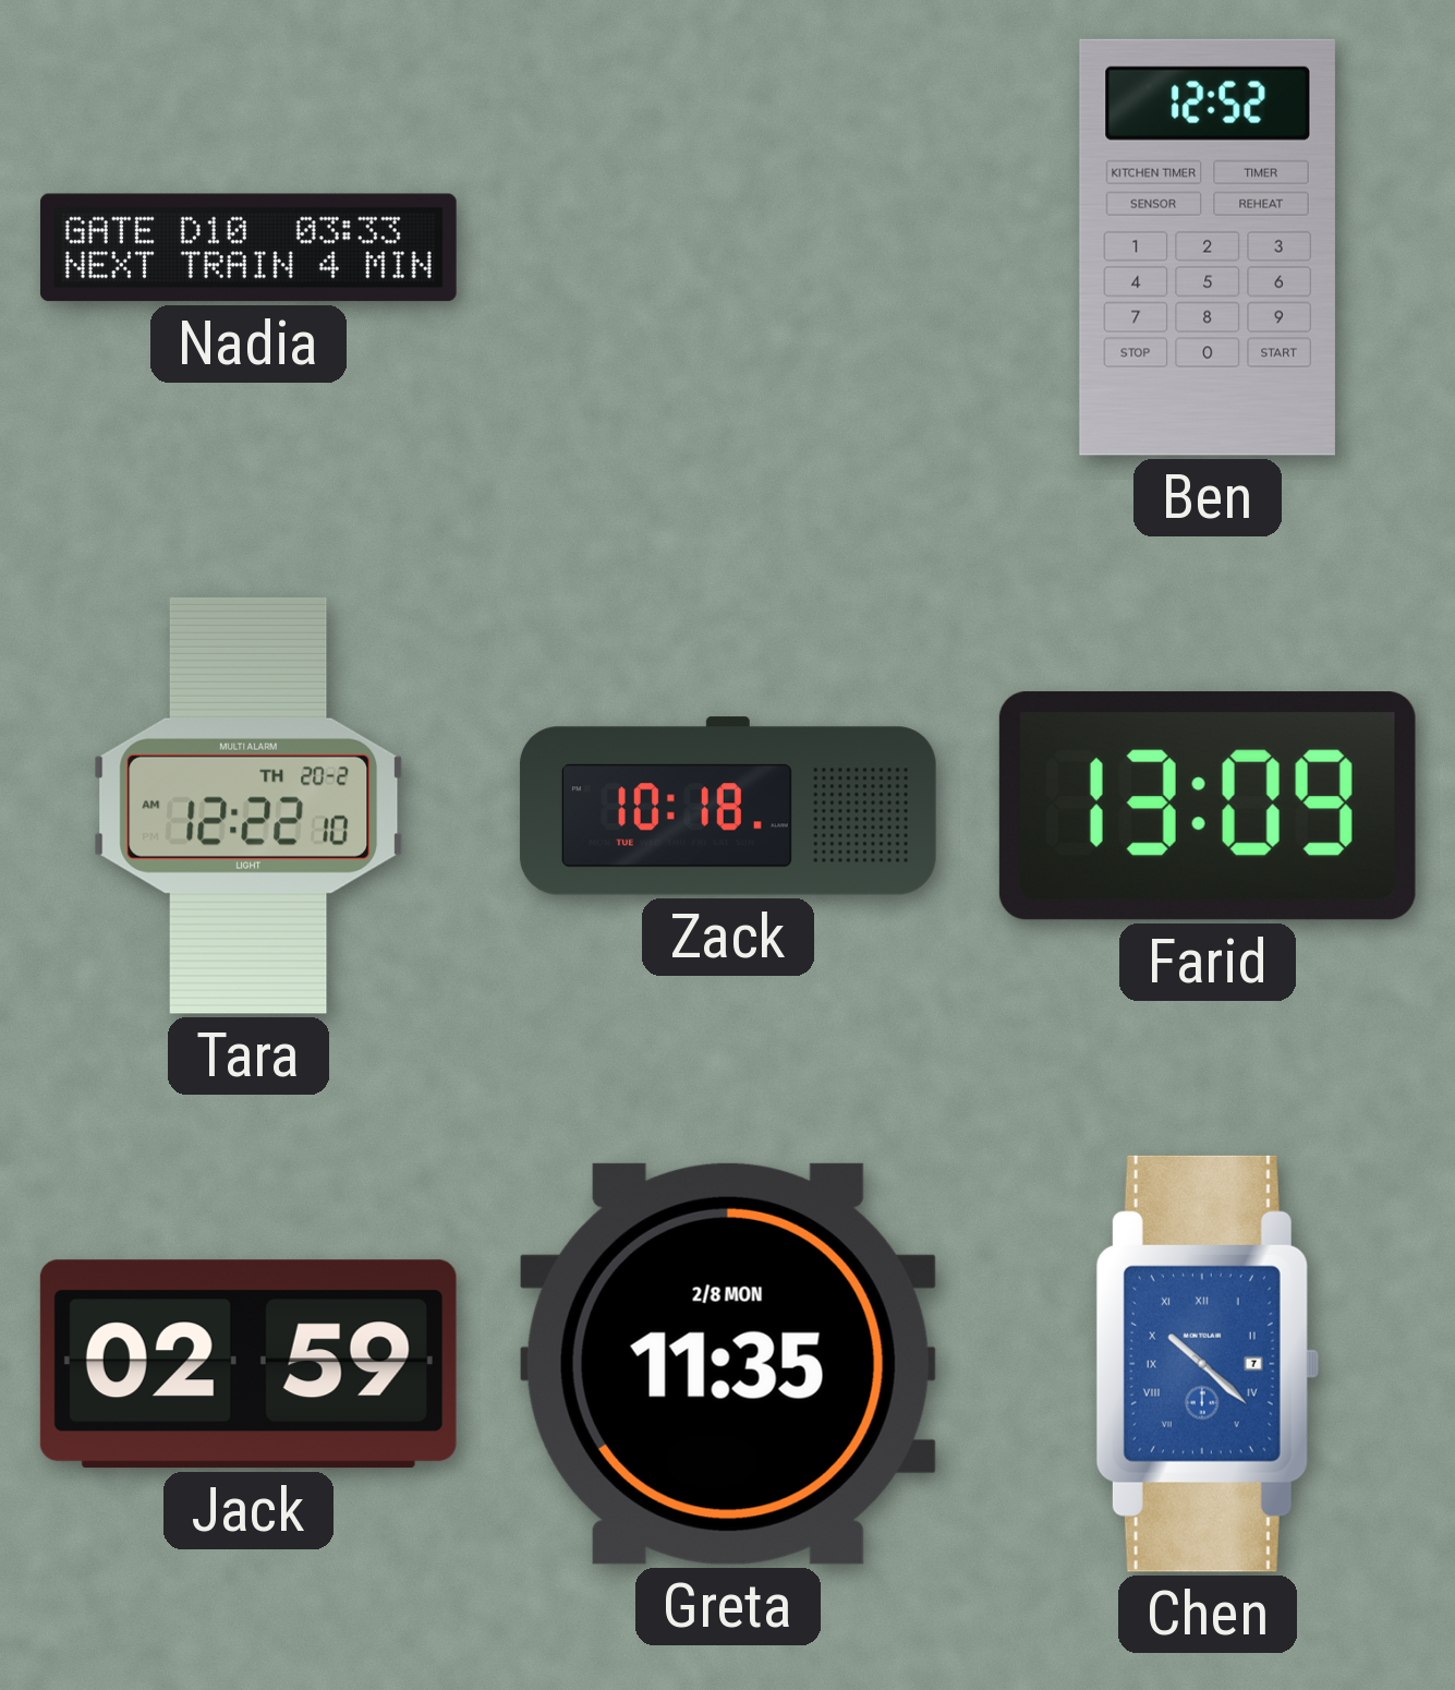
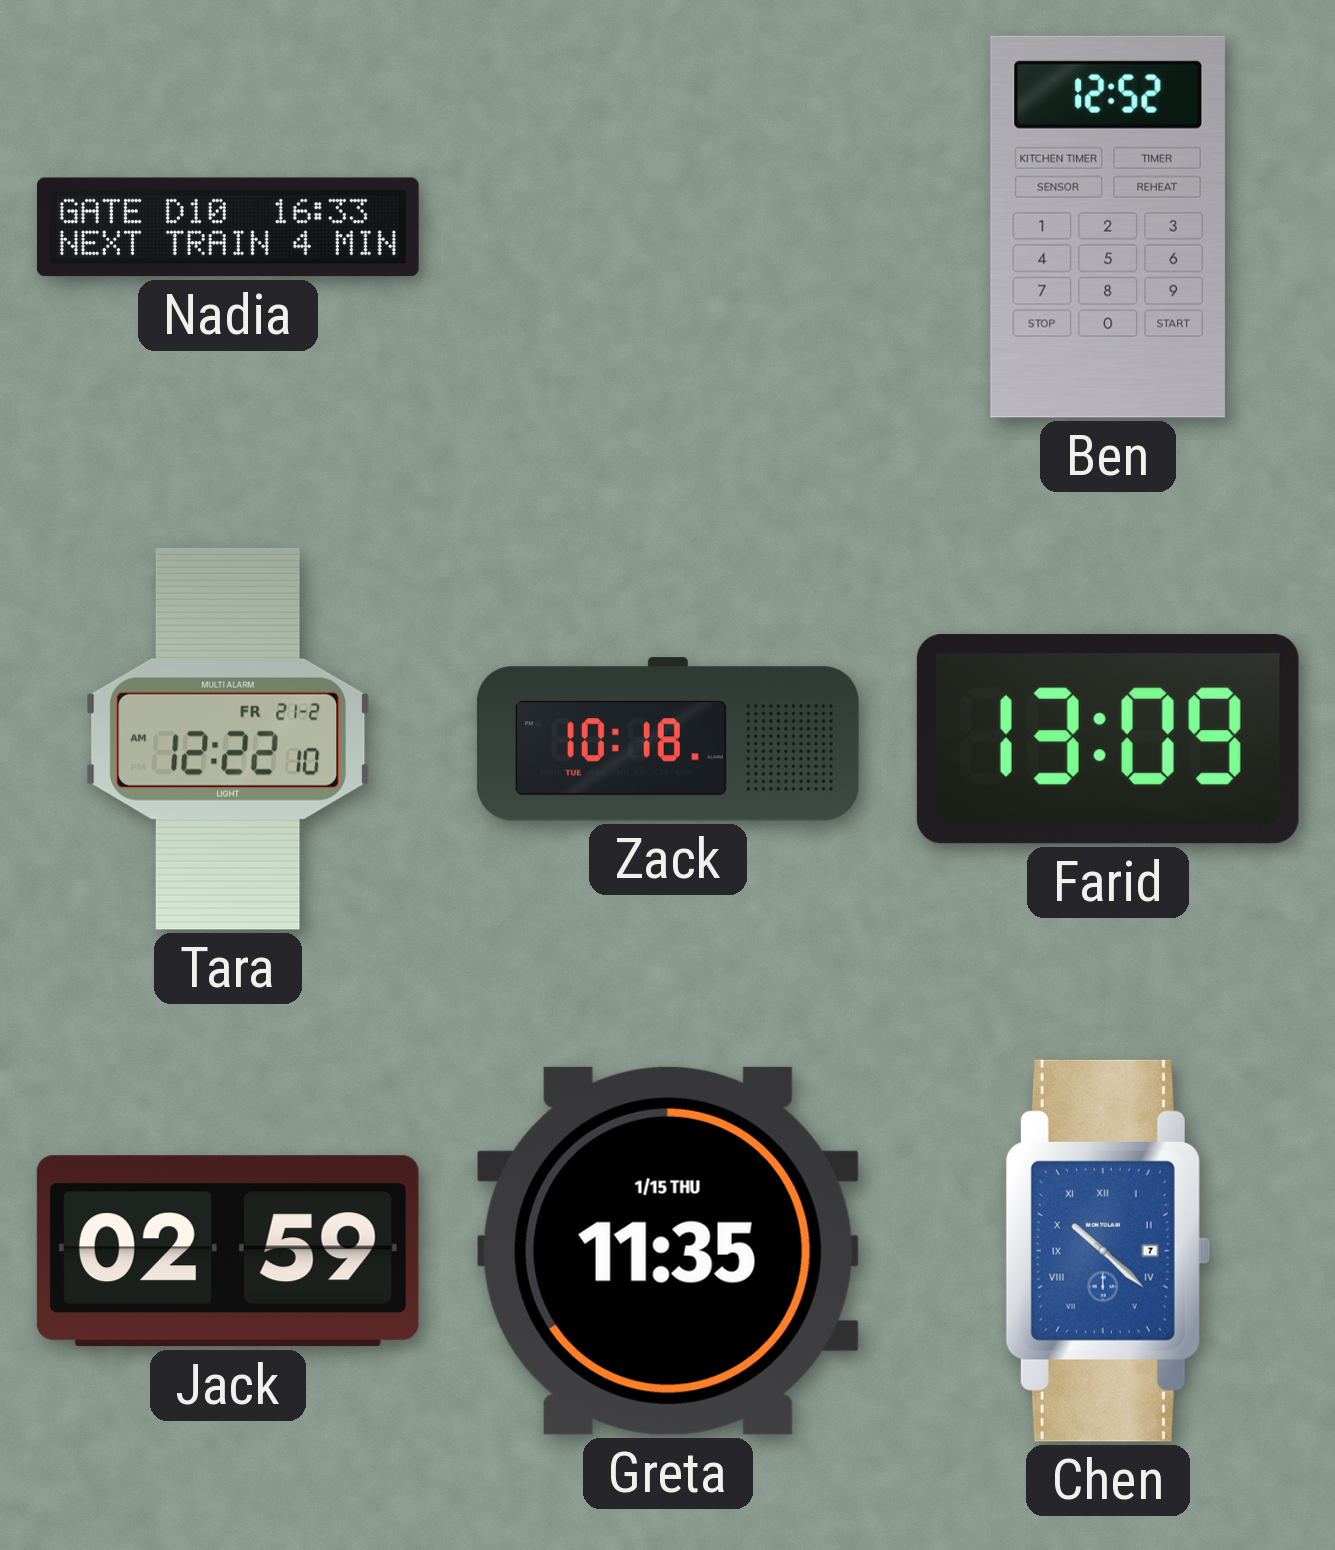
Nadia: 03:33 -> 16:33 (228, 227)
Tara date: TH 20-2 -> FR 21-2 (227, 739)
Greta date: 2/8 MON -> 1/15 THU (668, 1251)
